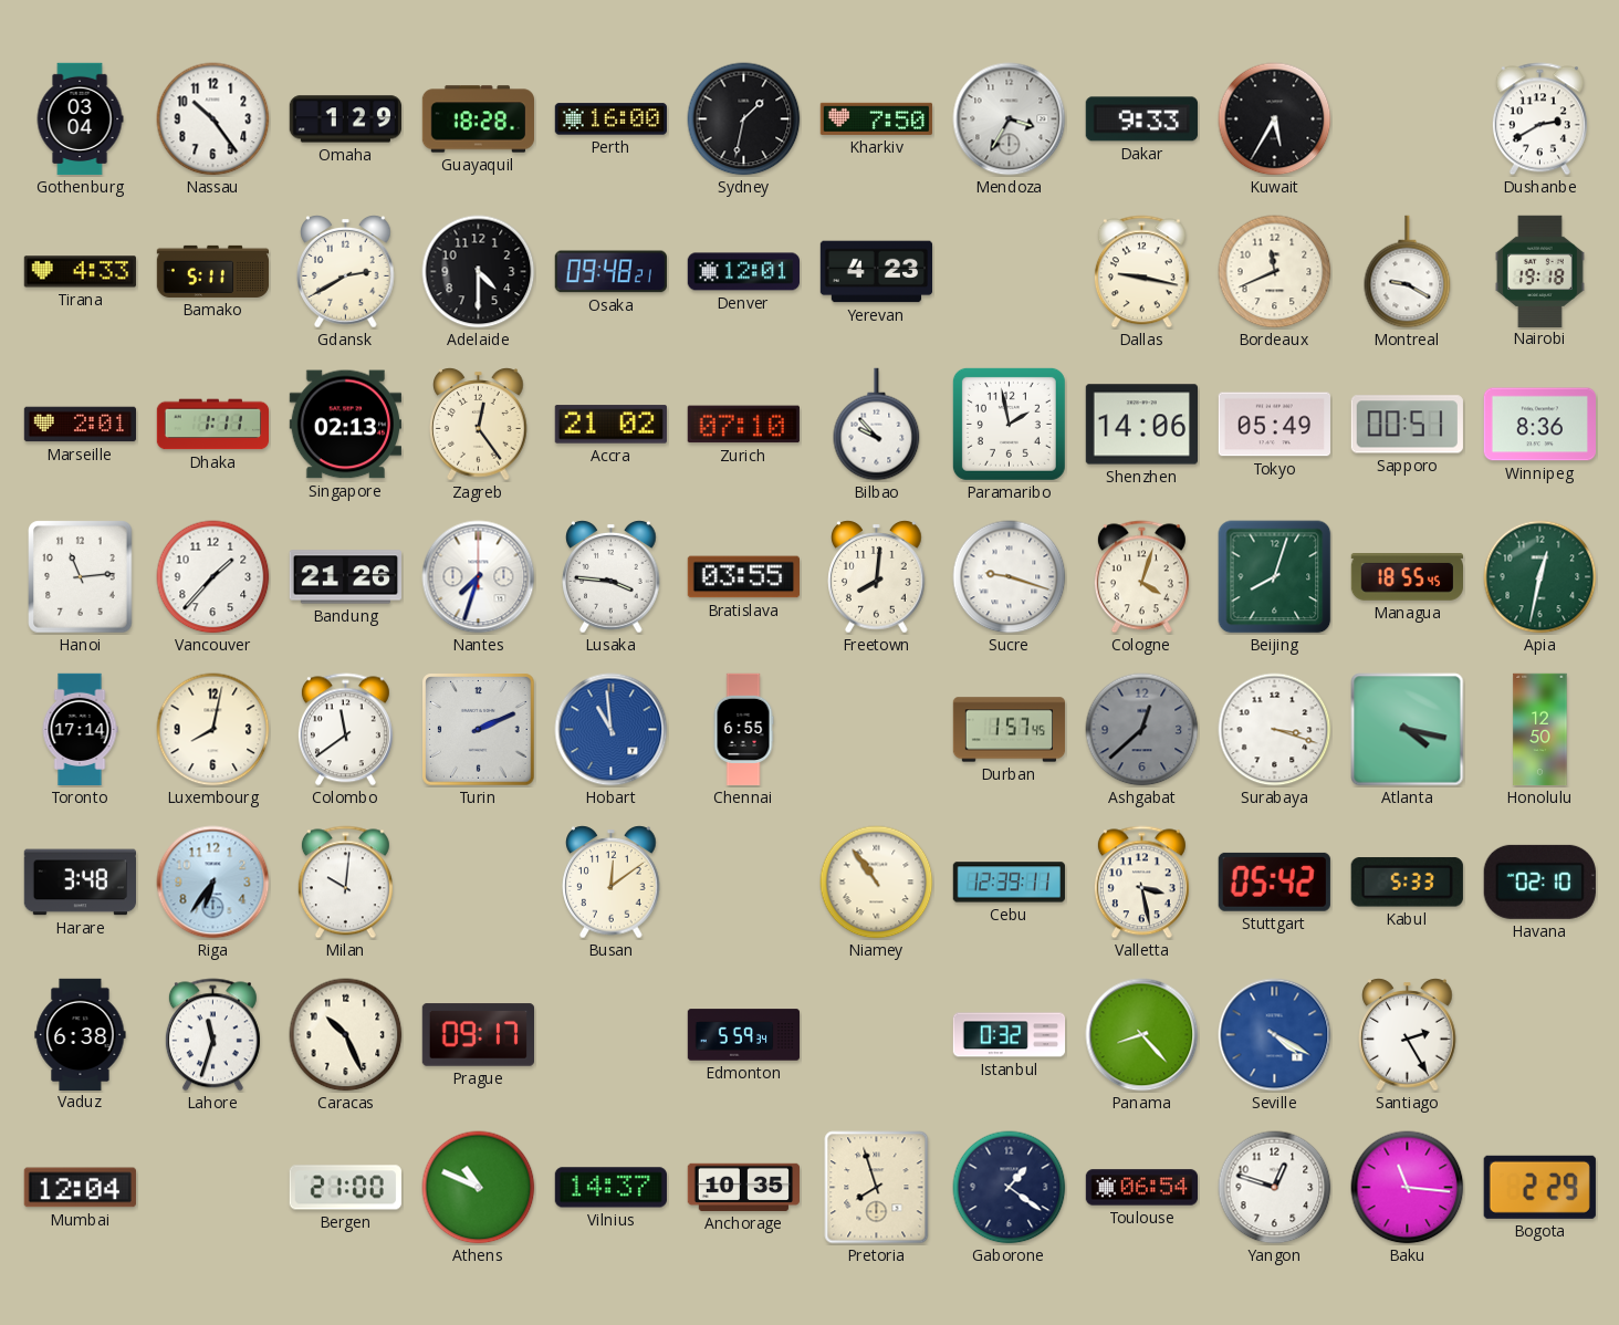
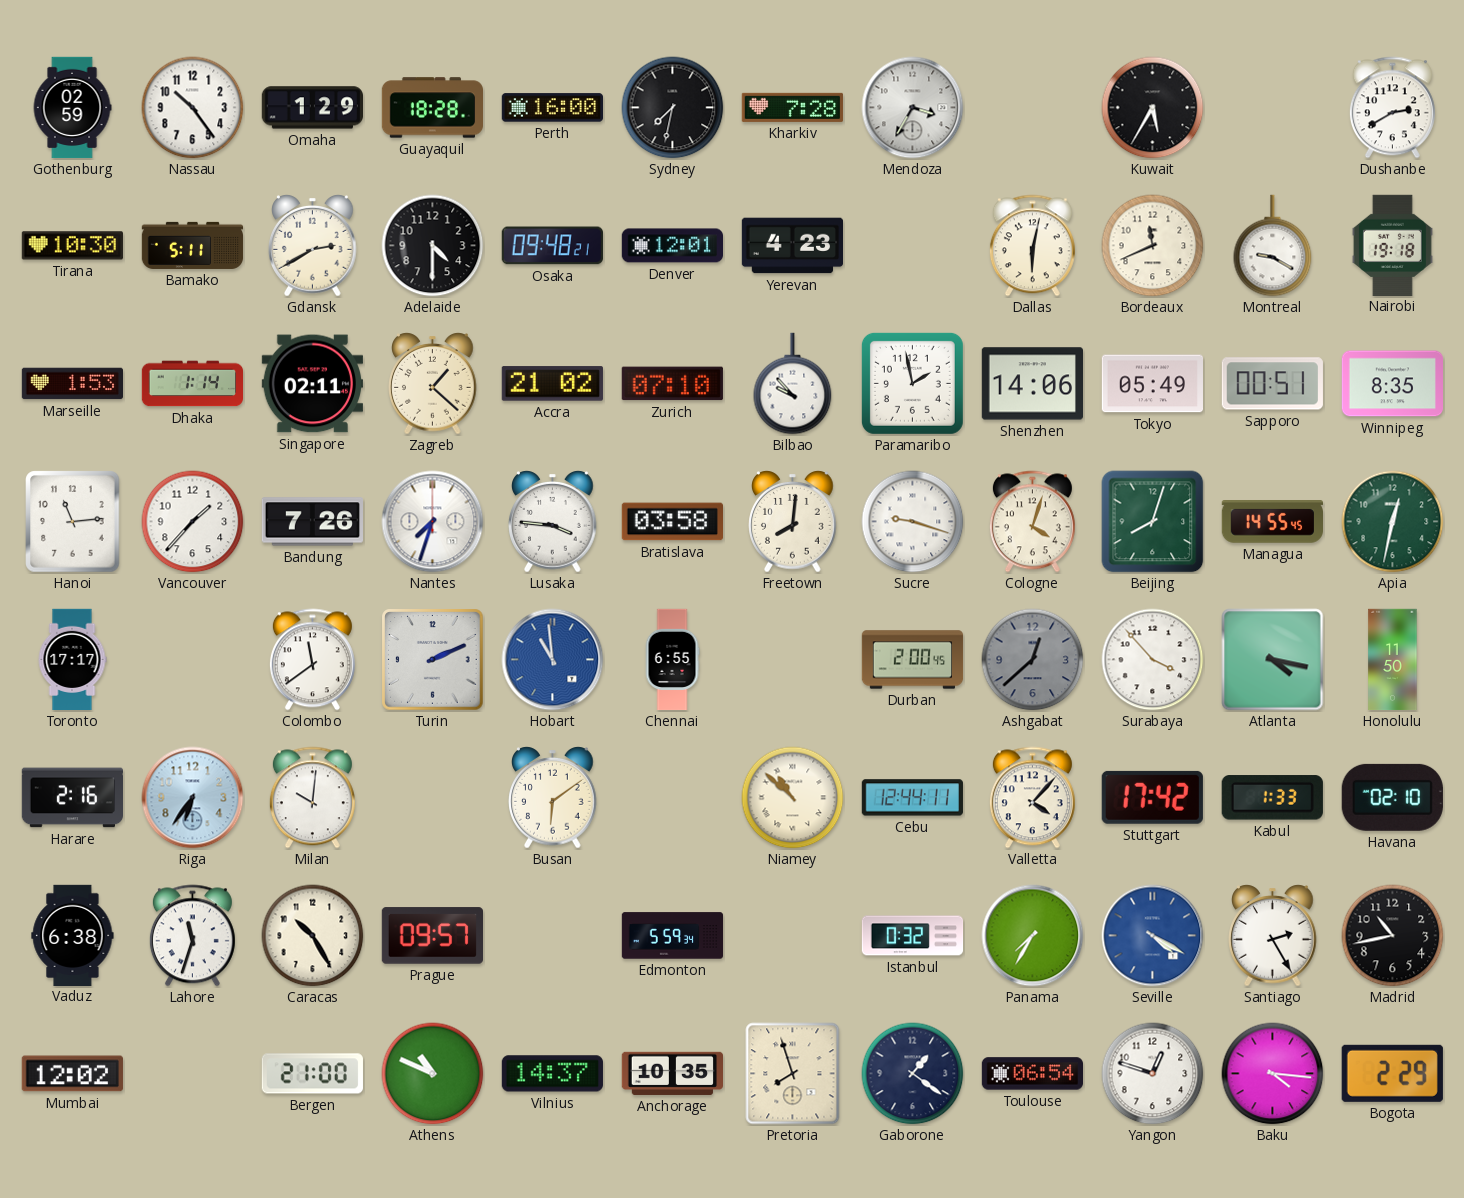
Gothenburg: 03:04 -> 02:59 (72, 108)
Sydney: 1:32 -> 7:32 (673, 108)
Kharkiv: 7:50 -> 7:28 (792, 107)
Dakar: 9:33 -> none (1141, 119)
Tirana: 4:33 -> 10:30 (72, 246)
Dallas: 9:17 -> 6:02 (1032, 246)
Marseille: 2:01 -> 1:53 (72, 384)
Dhaka: 1:11 -> 1:14 (193, 384)
Singapore: 02:13 -> 02:11 (312, 384)
Zagreb: 12:24 -> 1:22 (433, 384)
Winnipeg: 8:36 -> 8:35 (1392, 384)
Bandung: 21:26 -> 7:26 (312, 522)
Bratislava: 03:55 -> 03:58 (672, 522)
Managua: 18:55 -> 14:55 (1272, 522)
Toronto: 17:14 -> 17:17 (72, 660)
Luxembourg: 8:02 -> none (213, 730)
Durban: 1:57 -> 2:00 (913, 660)
Surabaya: 3:18 -> 3:53 (1153, 660)
Honolulu: 12:50 -> 11:50 (1393, 660)
Harare: 3:48 -> 2:16 (72, 798)
Busan: 12:09 -> 6:09 (553, 798)
Niamey: 10:54 -> 10:52 (793, 798)
Cebu: 12:39 -> 12:44 (912, 798)
Valletta: 3:28 -> 4:07 (1032, 798)
Stuttgart: 05:42 -> 17:42 (1152, 797)
Kabul: 5:33 -> 1:33 (1272, 798)
Caracas: 10:26 -> 10:25 (313, 936)
Prague: 09:17 -> 09:57 (432, 936)
Panama: 8:23 -> 7:35 (1033, 936)
Madrid: none -> 10:43 (1393, 936)
Mumbai: 12:04 -> 12:02 (72, 1074)
Baku: 11:16 -> 4:16 (1273, 1074)
